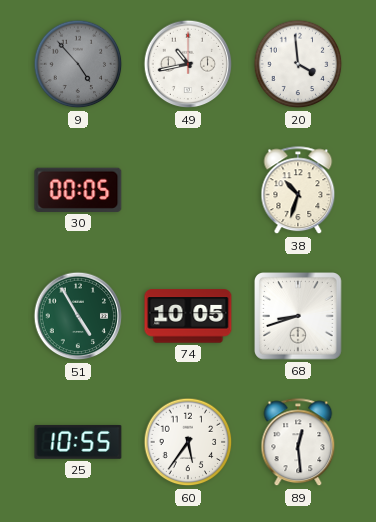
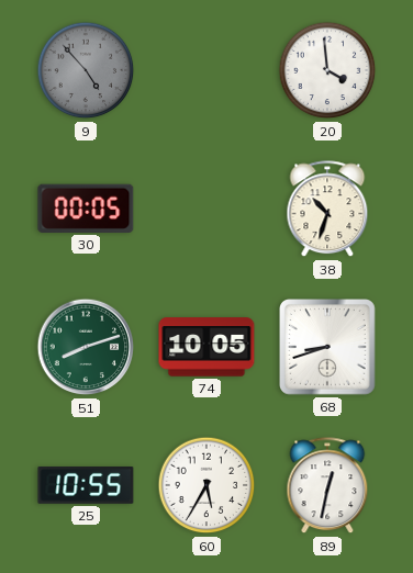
49: 10:43 -> none (188, 64)
51: 4:55 -> 8:12 (86, 347)
60: 5:36 -> 5:35 (206, 485)
89: 12:29 -> 12:32 (327, 486)
